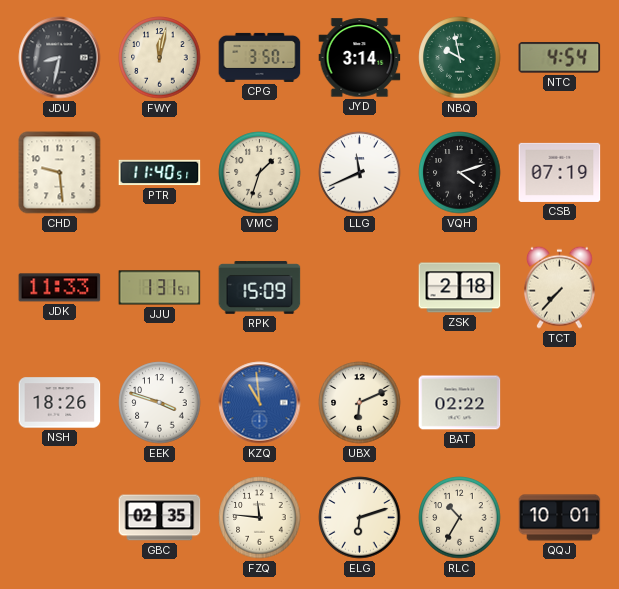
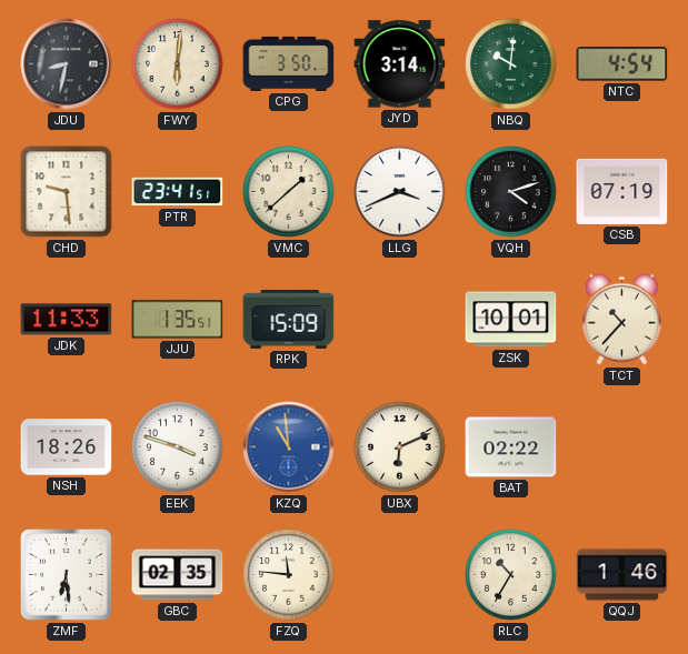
FWY: 12:02 -> 6:01 (178, 64)
NBQ: 9:58 -> 10:01 (511, 64)
PTR: 11:40 -> 23:41 (178, 192)
VMC: 1:33 -> 1:38 (289, 192)
LLG: 11:41 -> 3:41 (400, 192)
JJU: 1:31 -> 1:35 (178, 320)
ZSK: 2:18 -> 10:01 (511, 320)
TCT: 7:37 -> 10:37 (622, 319)
ZMF: none -> 6:29 (67, 575)
ELG: 6:12 -> none (360, 518)
QQJ: 10:01 -> 1:46 (622, 575)
